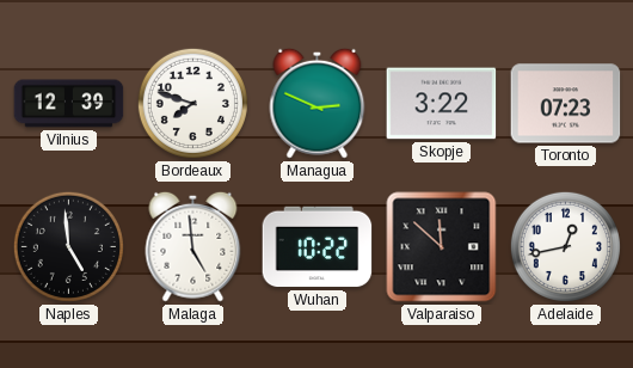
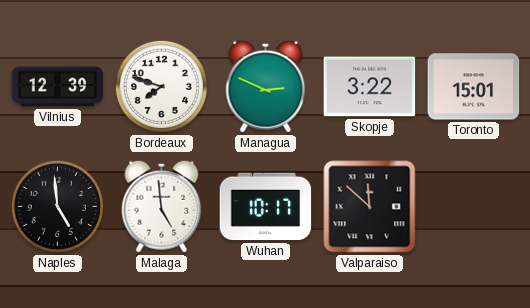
Toronto: 07:23 -> 15:01 (474, 87)
Wuhan: 10:22 -> 10:17 (266, 207)
Adelaide: 12:43 -> none (565, 246)
